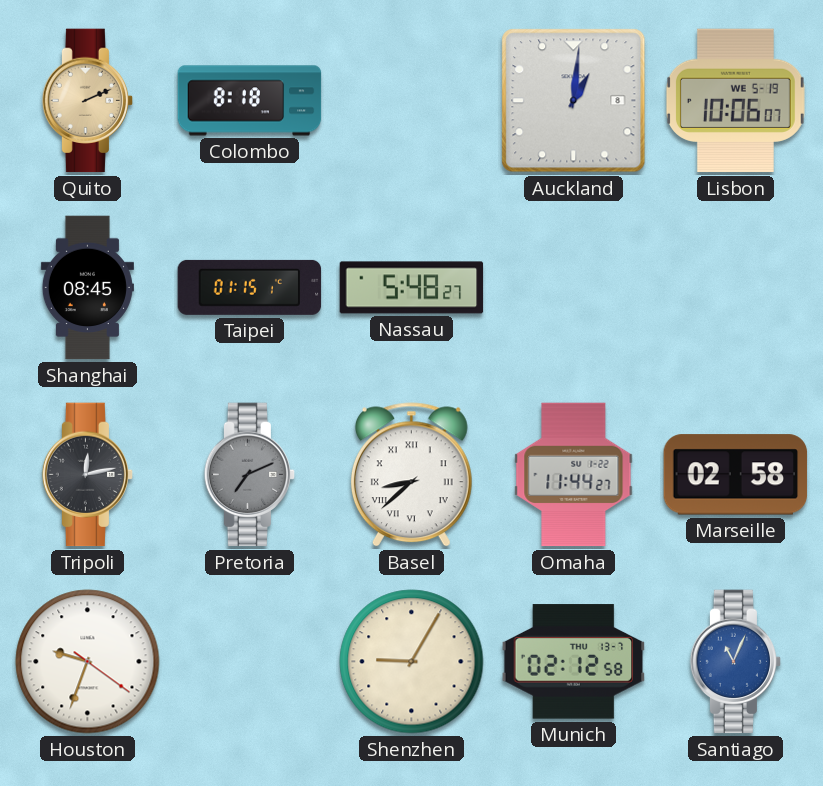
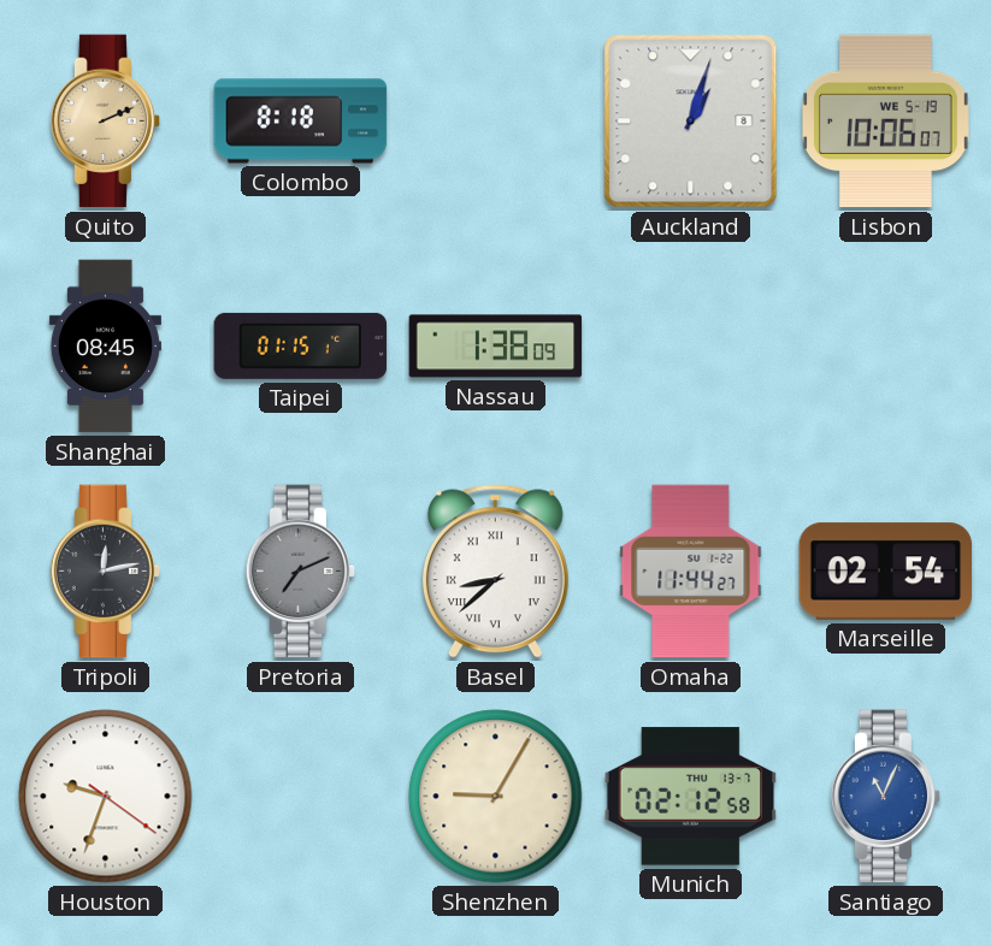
Auckland: 1:01 -> 1:03 (691, 122)
Nassau: 5:48 -> 1:38 (496, 347)
Marseille: 02:58 -> 02:54 (886, 572)
